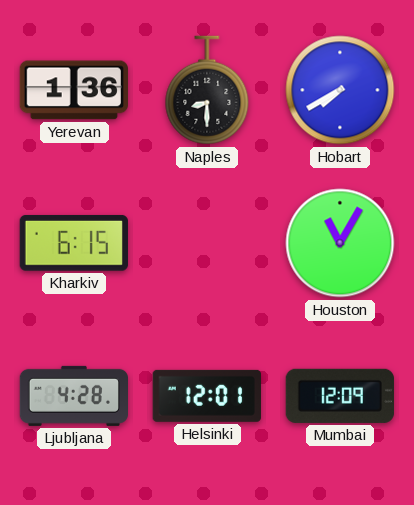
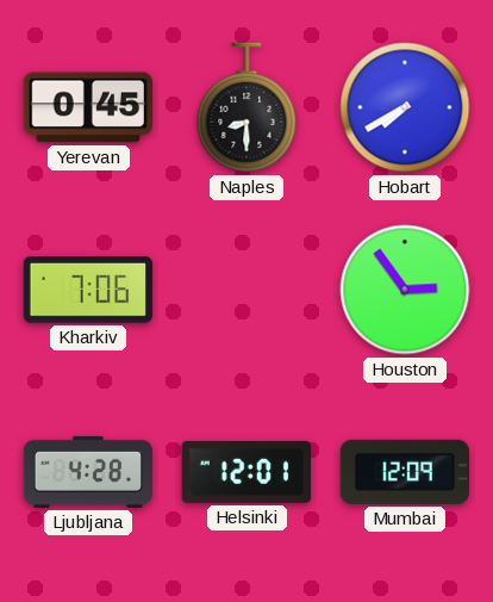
Yerevan: 1:36 -> 0:45 (88, 107)
Kharkiv: 6:15 -> 7:06 (88, 290)
Houston: 11:05 -> 2:54 (405, 290)
